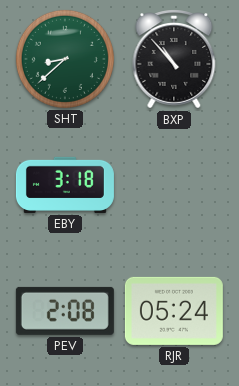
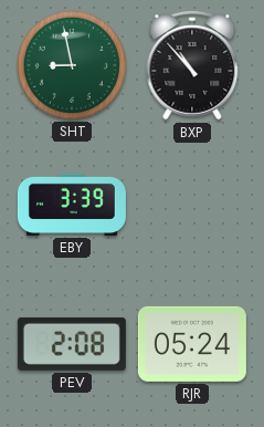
SHT: 8:38 -> 8:58 (72, 65)
EBY: 3:18 -> 3:39 (72, 205)
